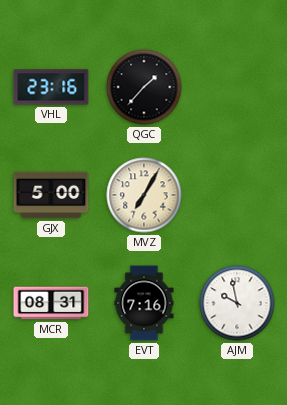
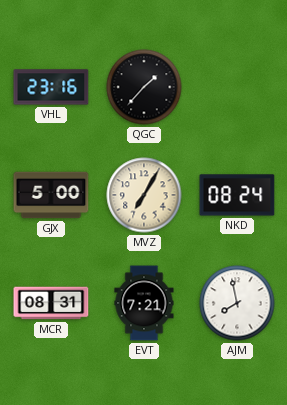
NKD: none -> 08:24 (237, 195)
EVT: 7:16 -> 7:21 (144, 303)
AJM: 9:58 -> 7:58 (237, 303)
